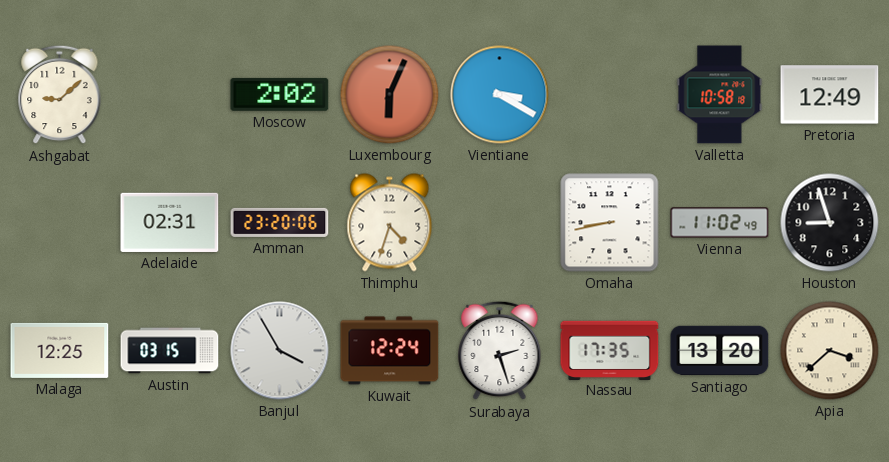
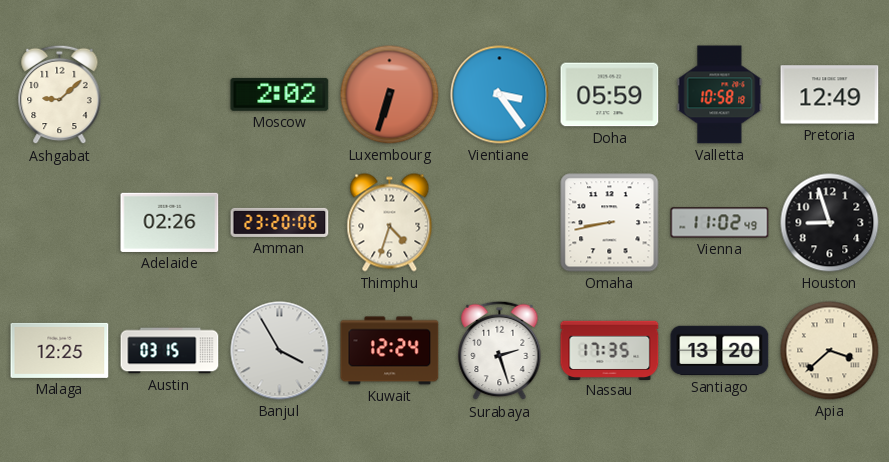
Luxembourg: 6:04 -> 6:33 (390, 95)
Vientiane: 3:20 -> 3:24 (500, 95)
Doha: none -> 05:59 (610, 95)
Adelaide: 02:31 -> 02:26 (170, 222)
